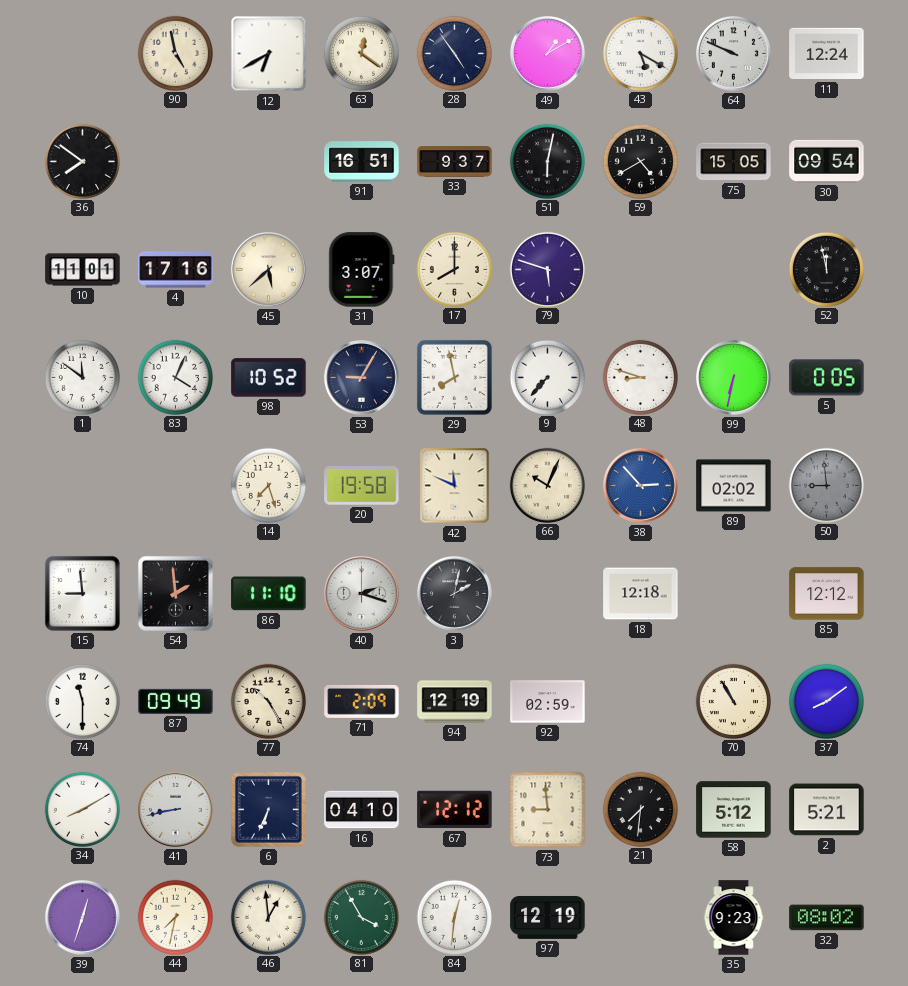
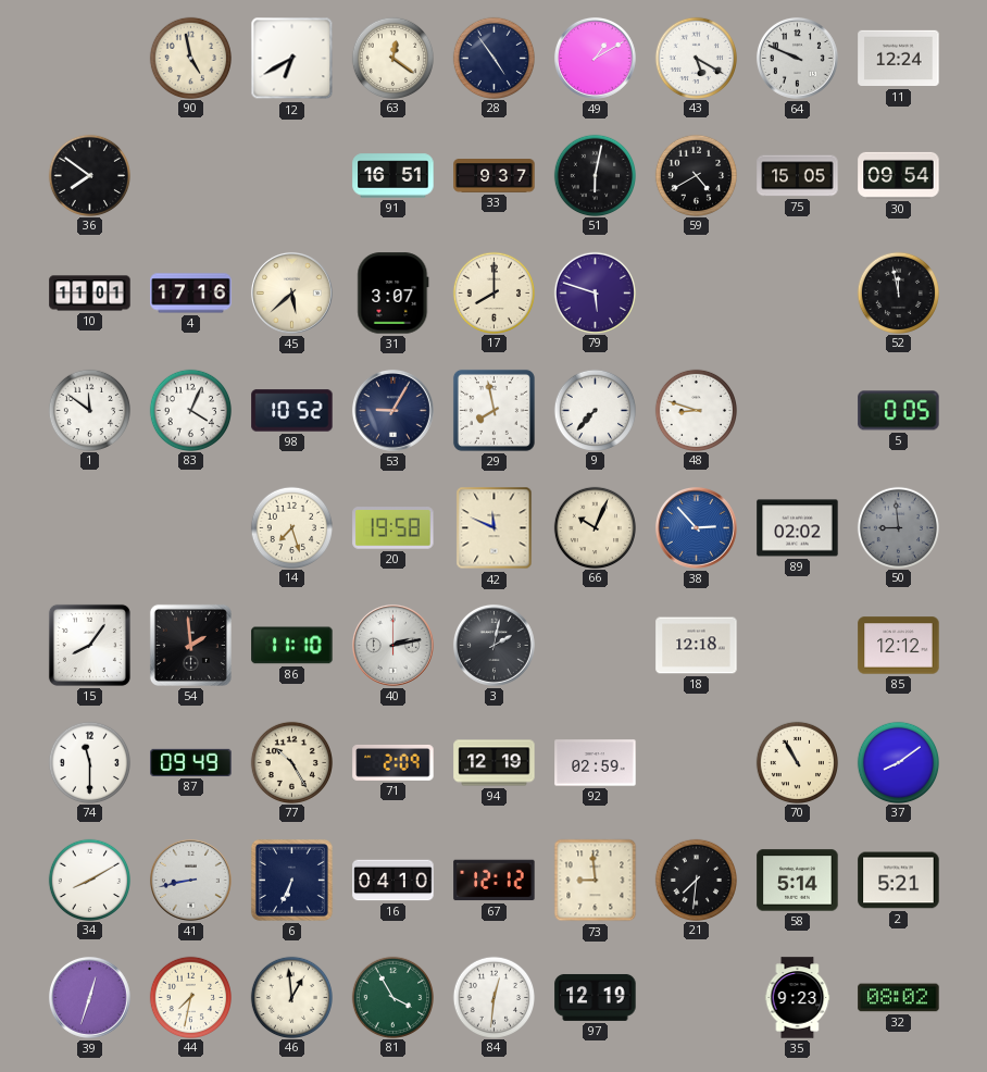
99: 6:32 -> none (734, 378)
15: 8:59 -> 8:06 (89, 645)
40: 2:18 -> 2:13 (393, 646)
58: 5:12 -> 5:14 (798, 881)
